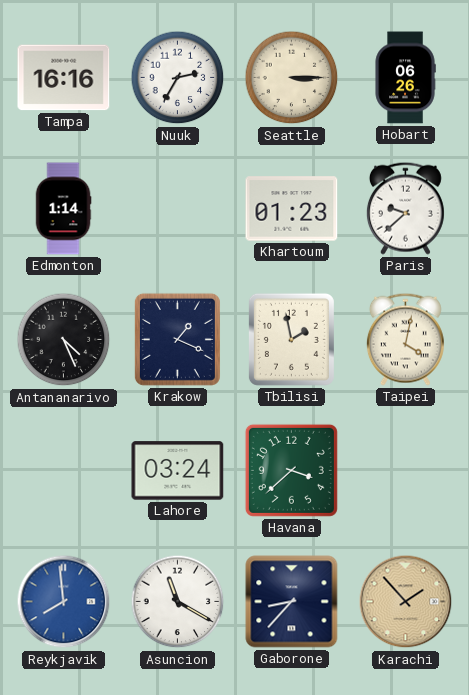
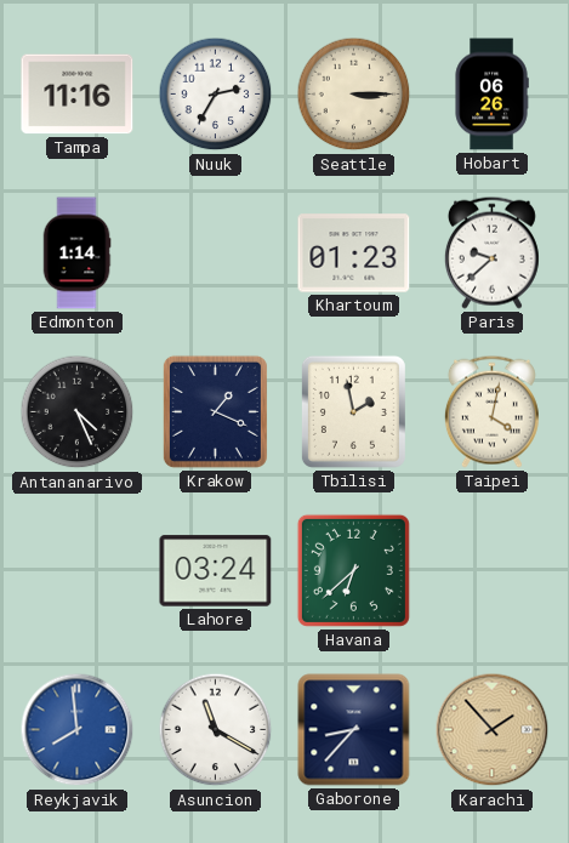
Tampa: 16:16 -> 11:16 (78, 95)
Havana: 3:38 -> 6:38 (353, 570)
